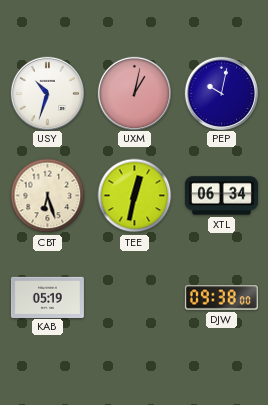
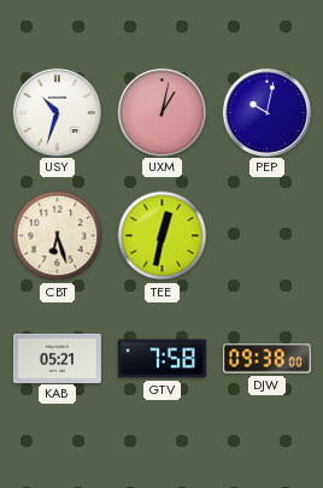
XTL: 06:34 -> none (221, 196)
KAB: 05:19 -> 05:21 (57, 358)
GTV: none -> 7:58 (161, 359)
